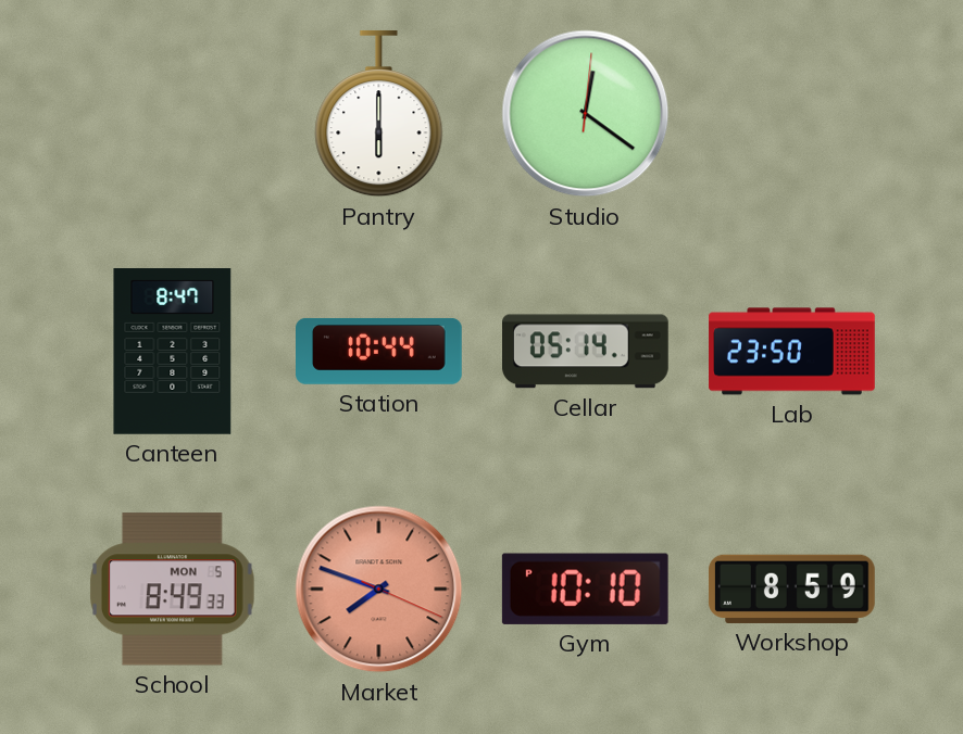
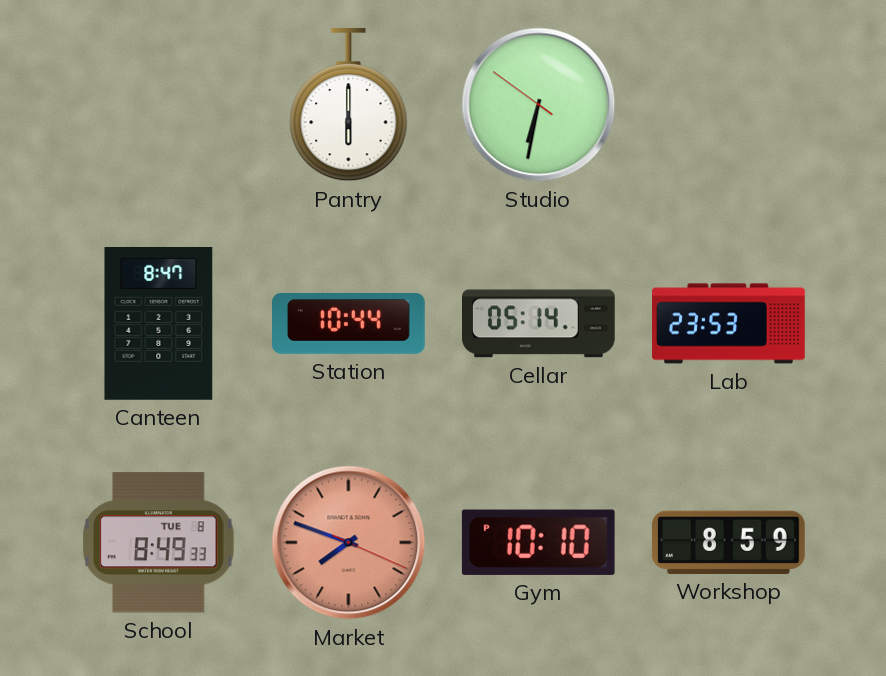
Studio: 12:21 -> 6:31 (539, 105)
Lab: 23:50 -> 23:53 (729, 324)
School date: MON 5 -> TUE 8 (159, 543)
